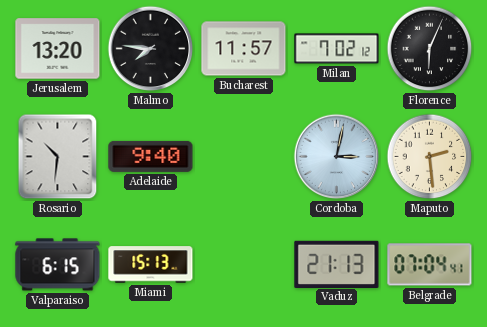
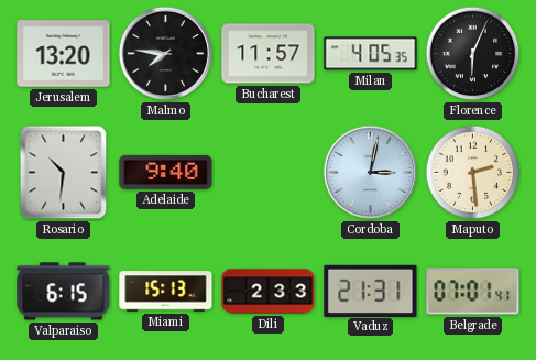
Milan: 7:02 -> 4:05 (371, 54)
Dili: none -> 2:33 (269, 292)
Vaduz: 21:13 -> 21:31 (371, 291)
Belgrade: 07:04 -> 07:01 (473, 292)
